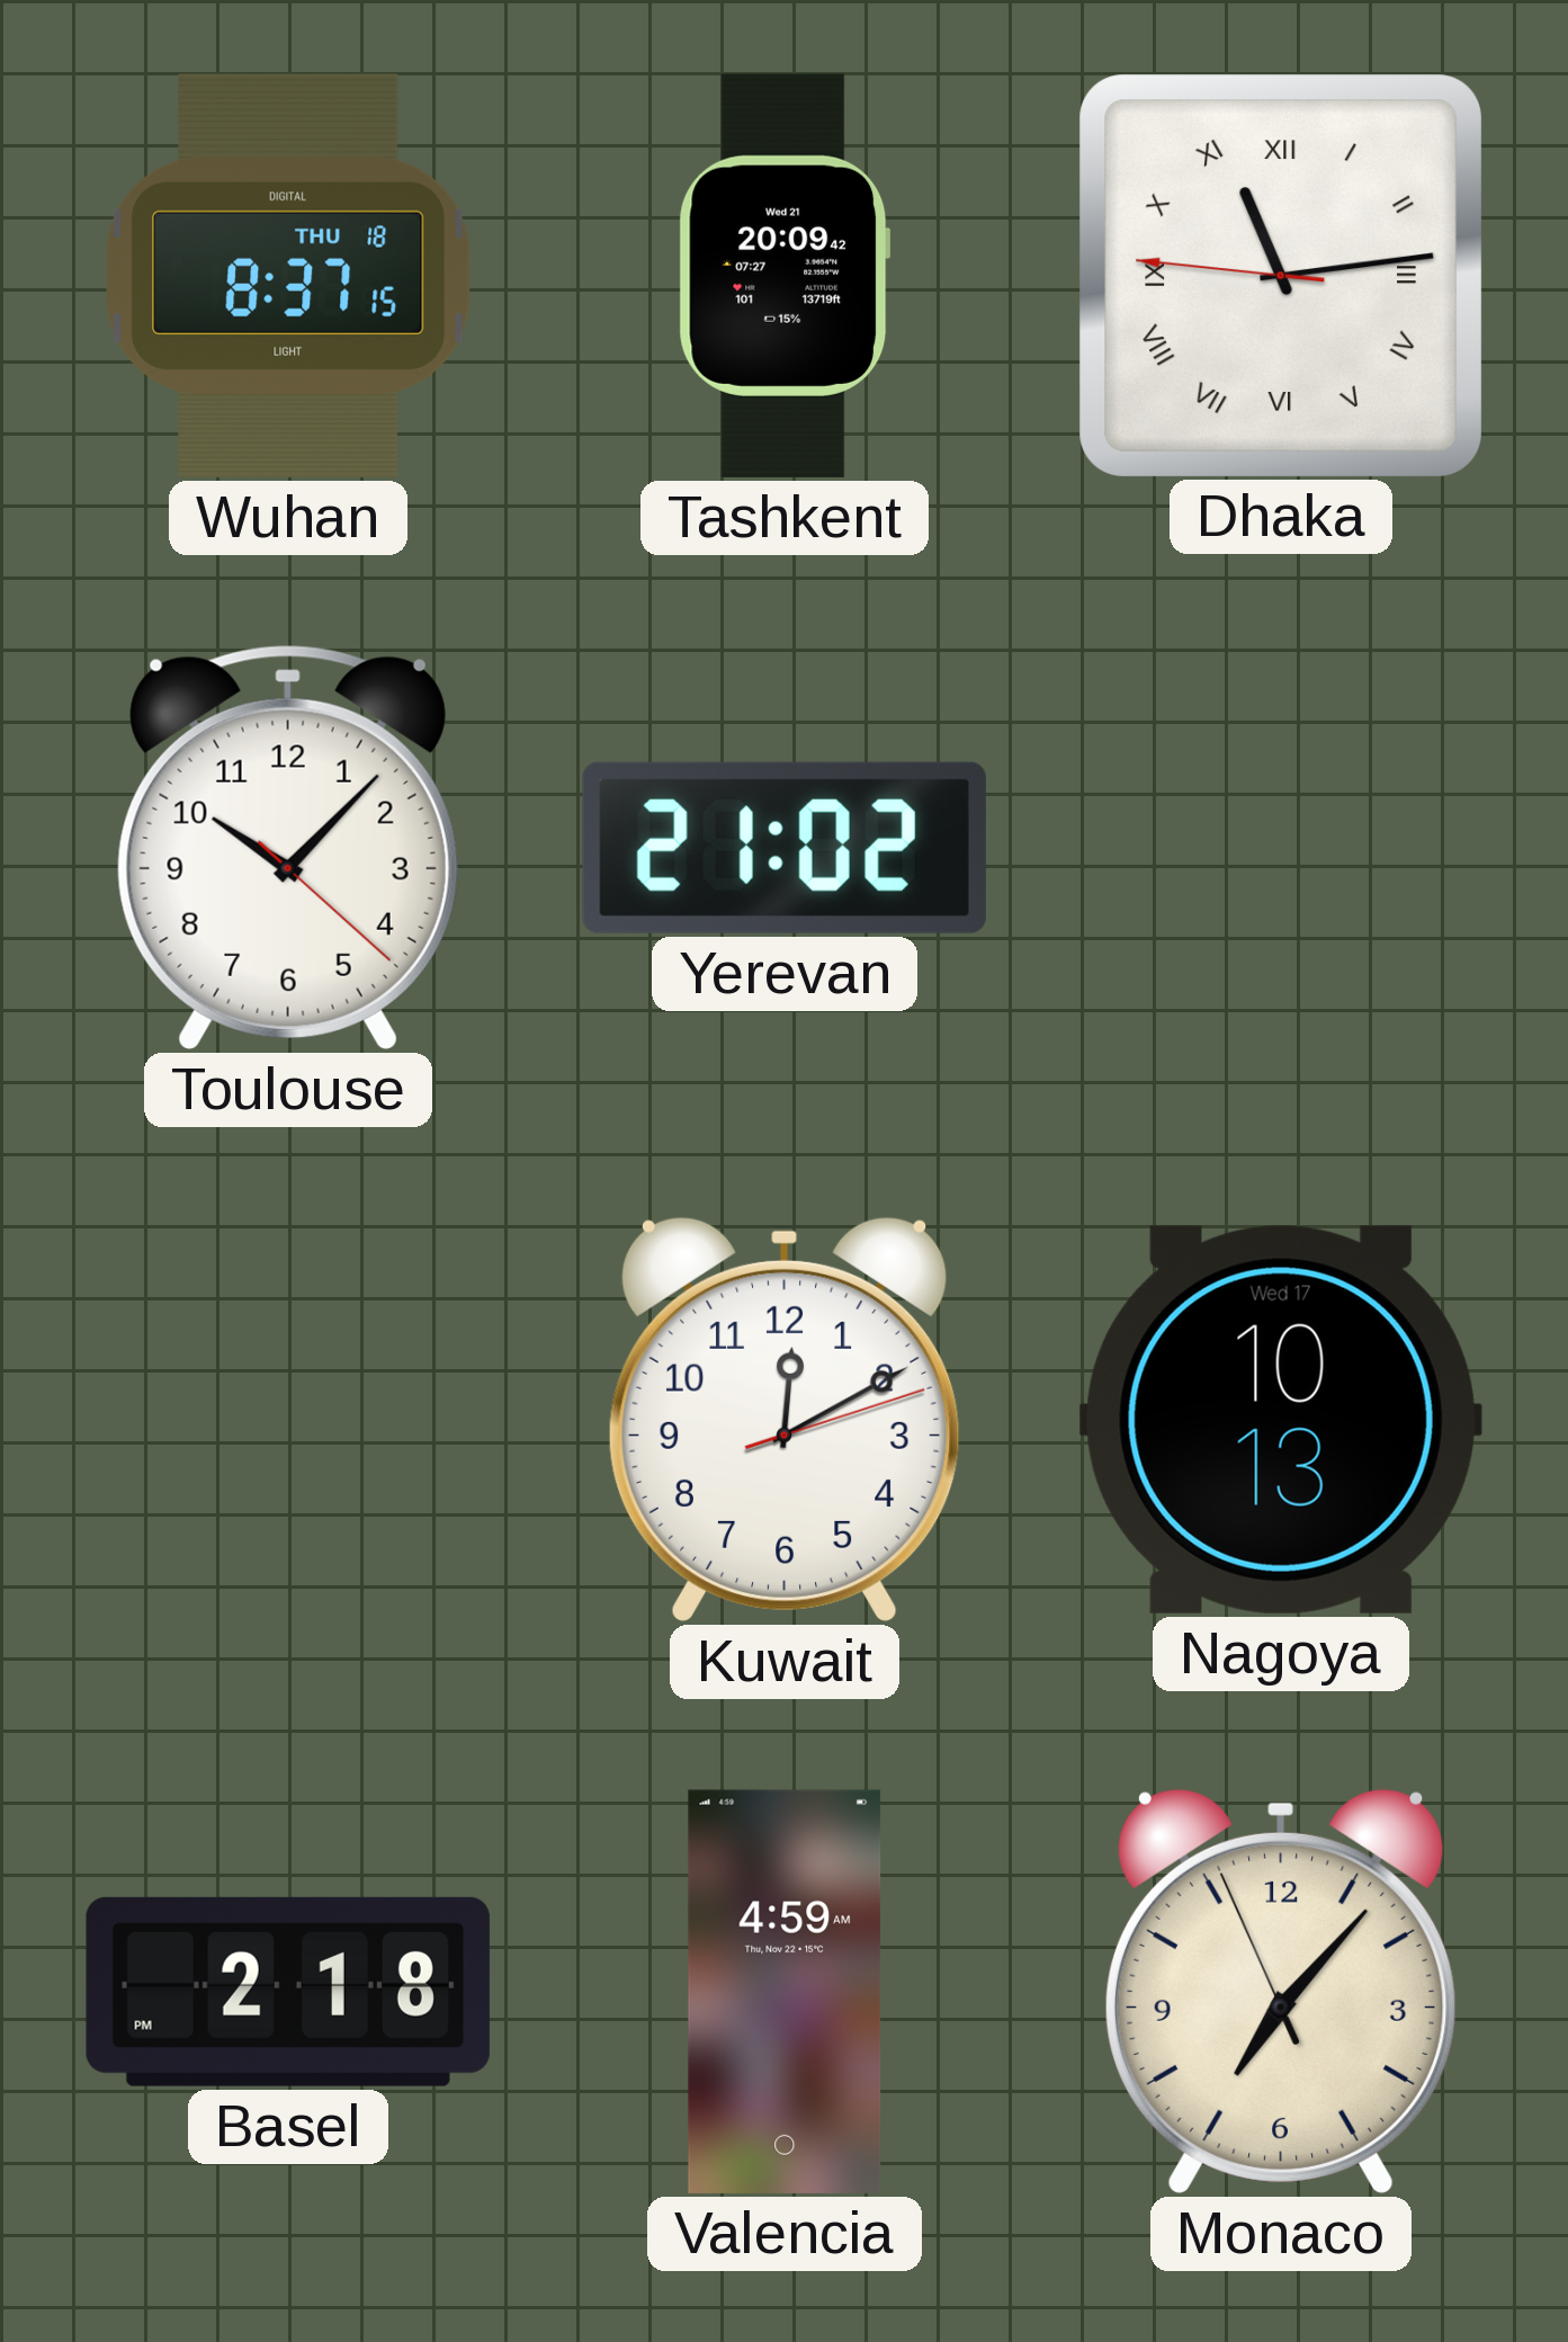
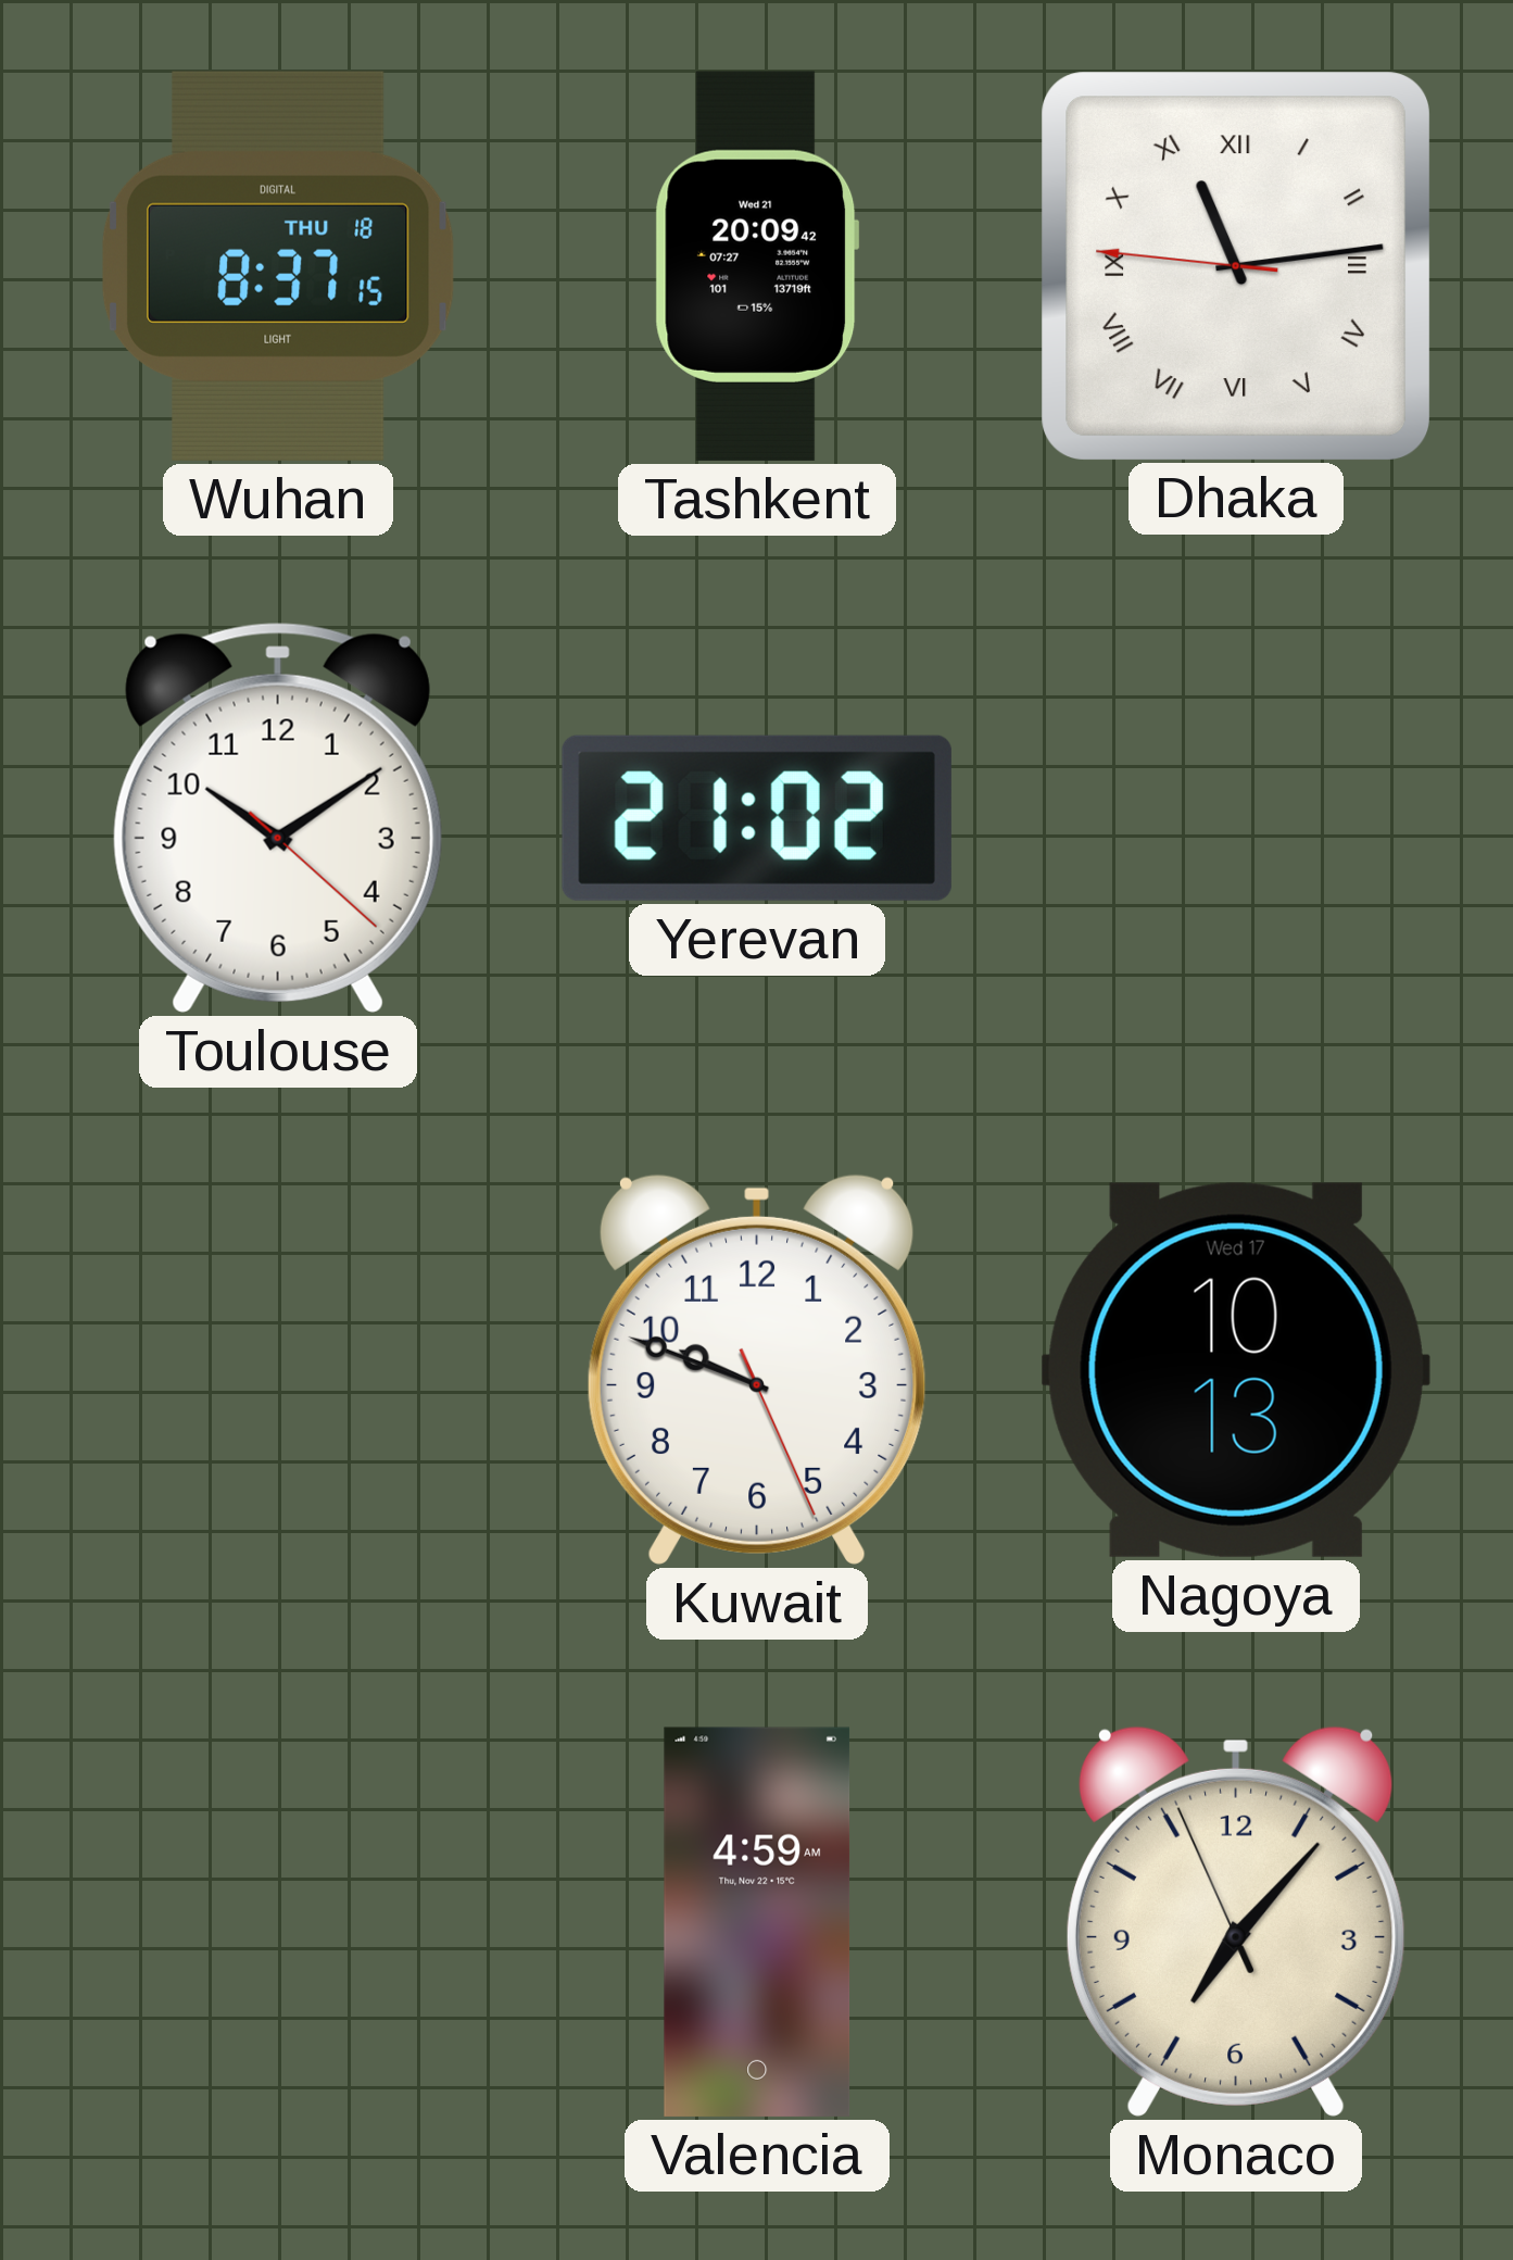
Toulouse: 10:07 -> 10:09 (278, 817)
Kuwait: 12:10 -> 9:48 (757, 1369)
Basel: 2:18 -> none (288, 1992)
